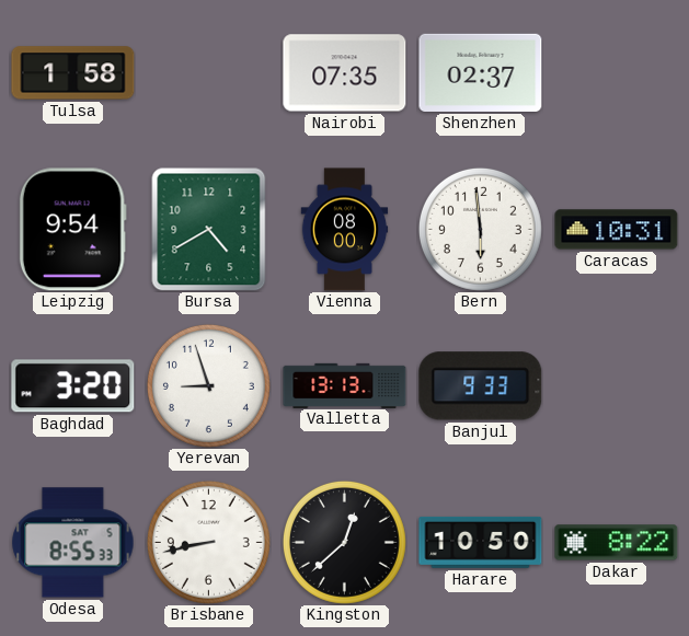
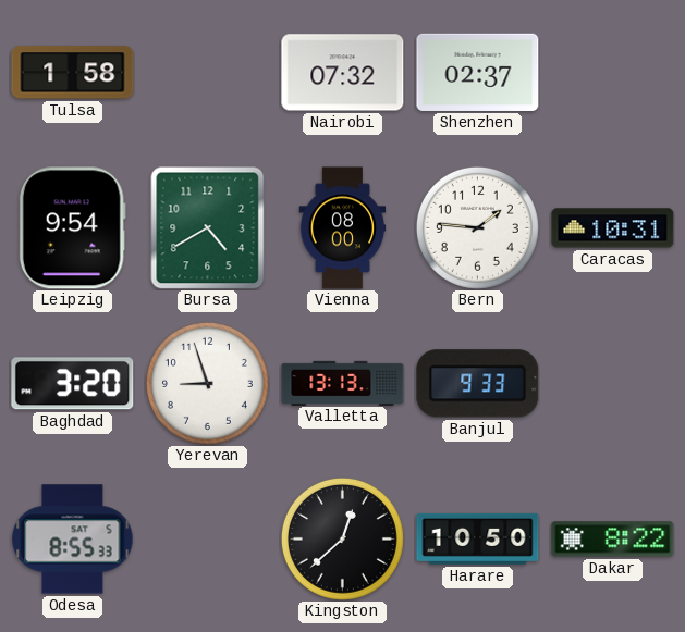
Nairobi: 07:35 -> 07:32 (343, 73)
Bern: 5:59 -> 1:46 (477, 227)
Brisbane: 8:43 -> none (208, 542)
